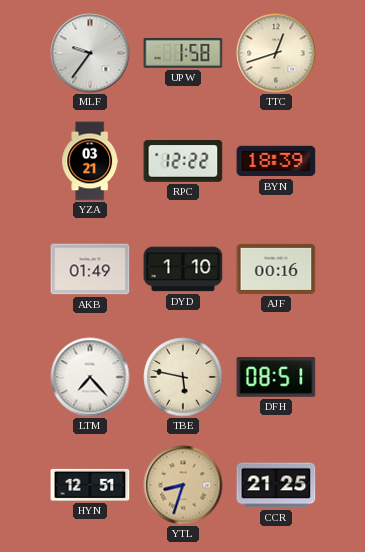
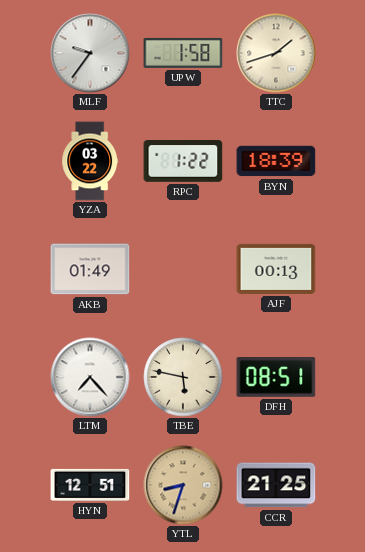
TTC: 12:42 -> 1:42 (276, 53)
YZA: 03:21 -> 03:22 (90, 161)
RPC: 12:22 -> 1:22 (183, 162)
DYD: 1:10 -> none (183, 269)
AJF: 00:16 -> 00:13 (276, 269)
